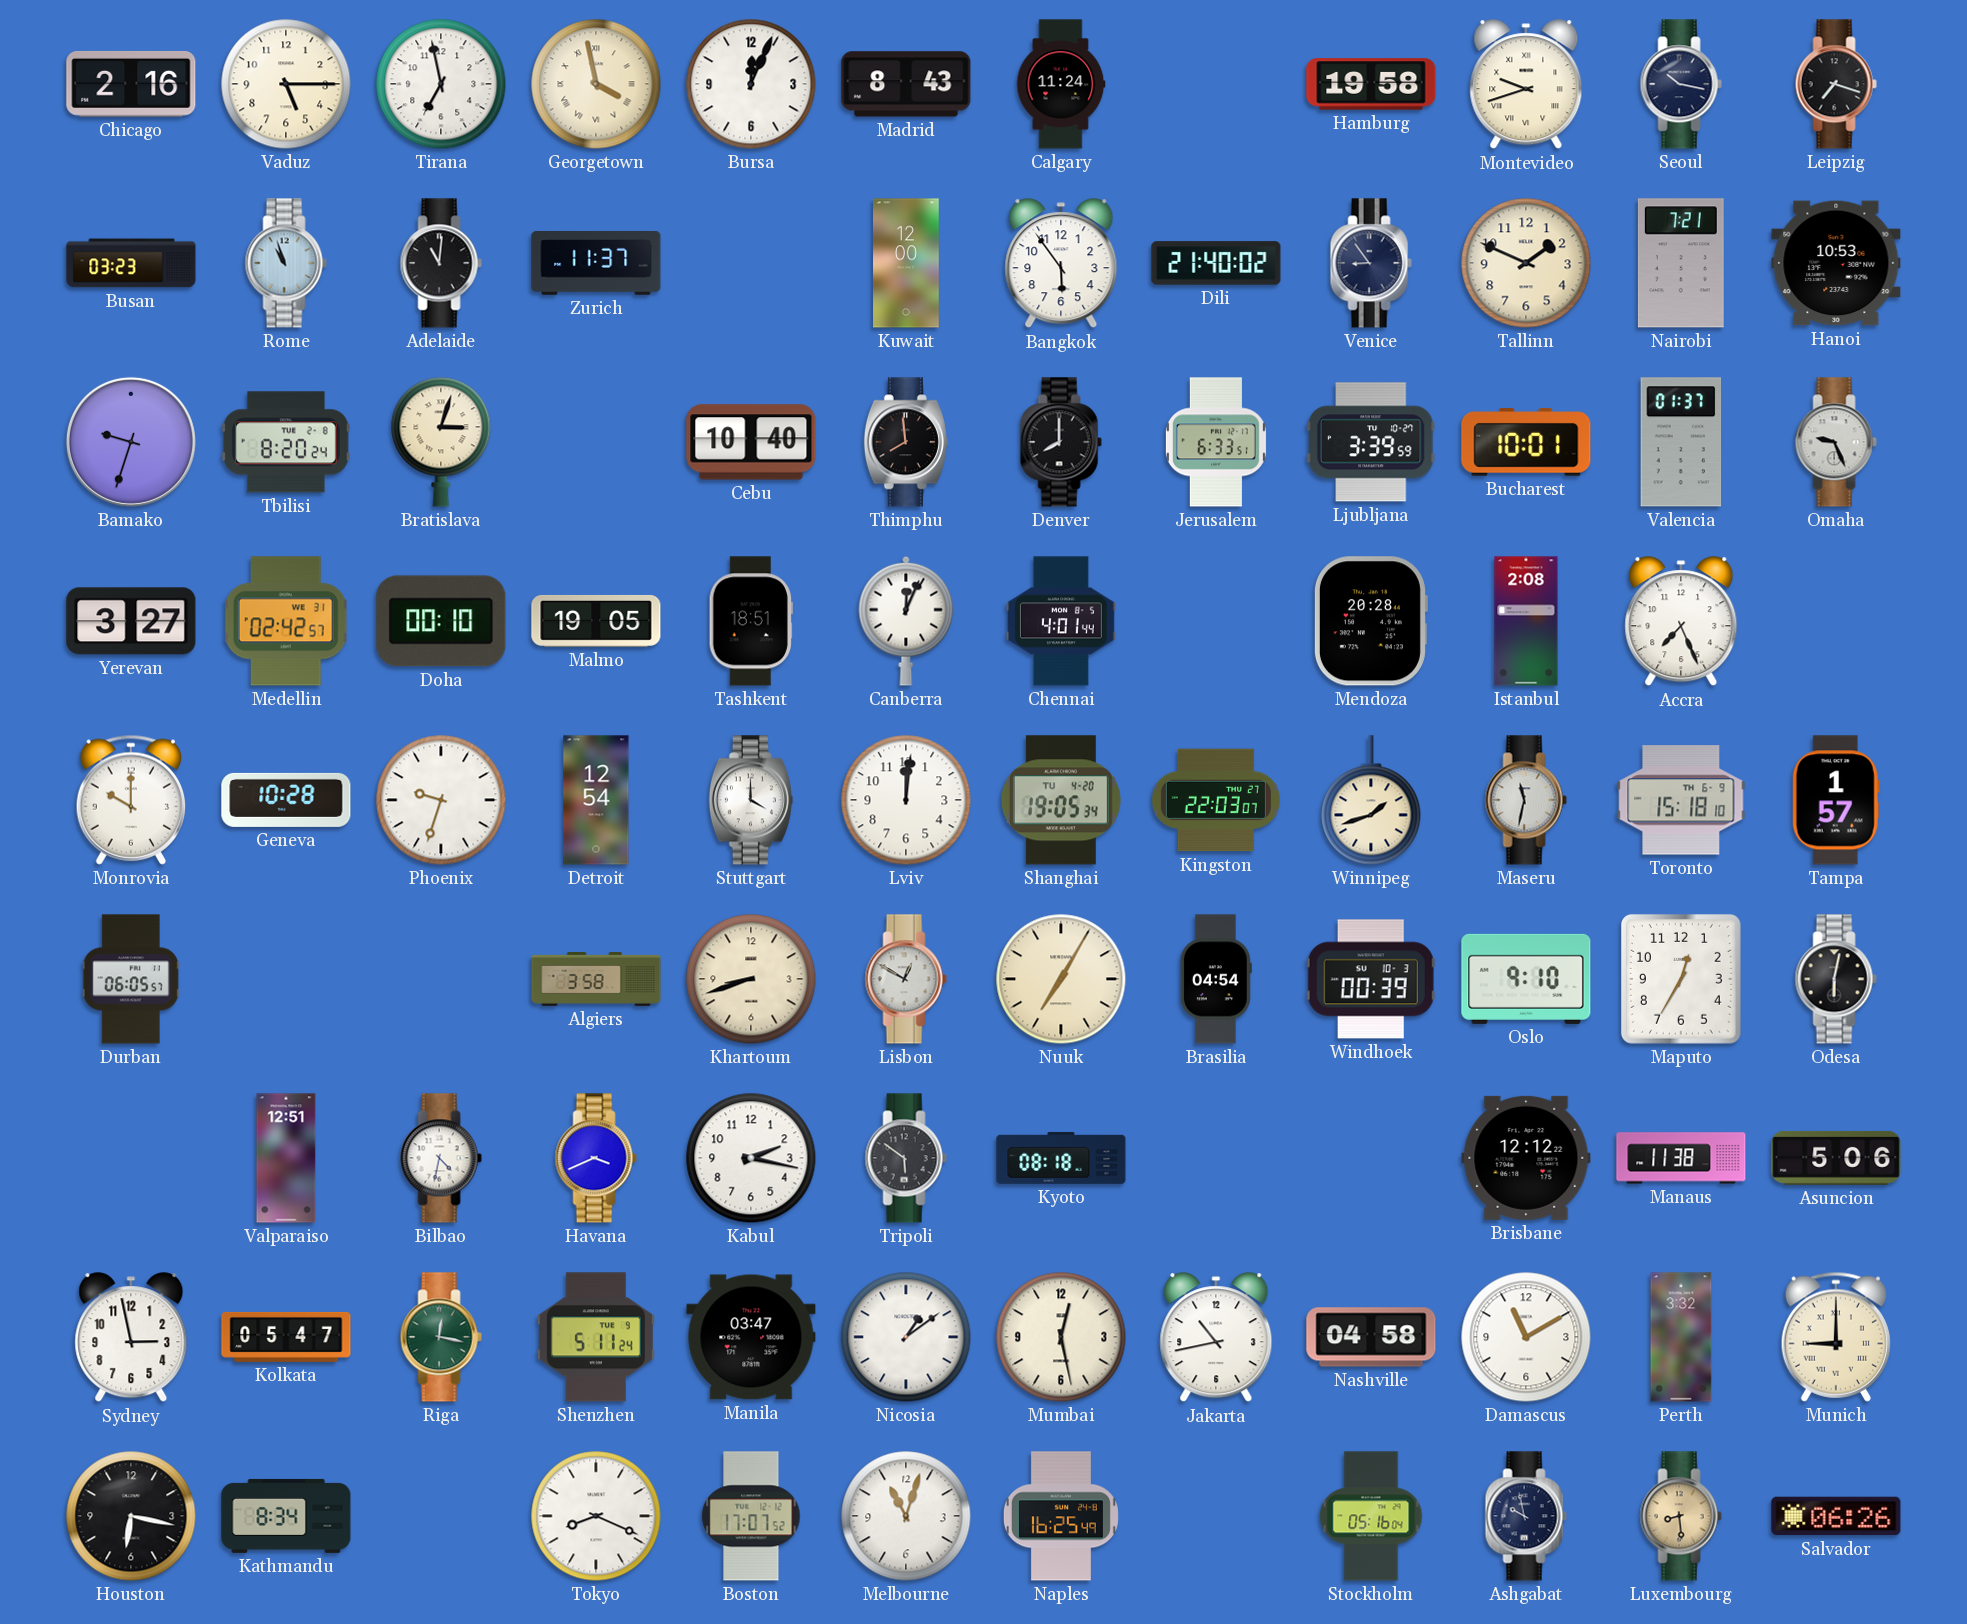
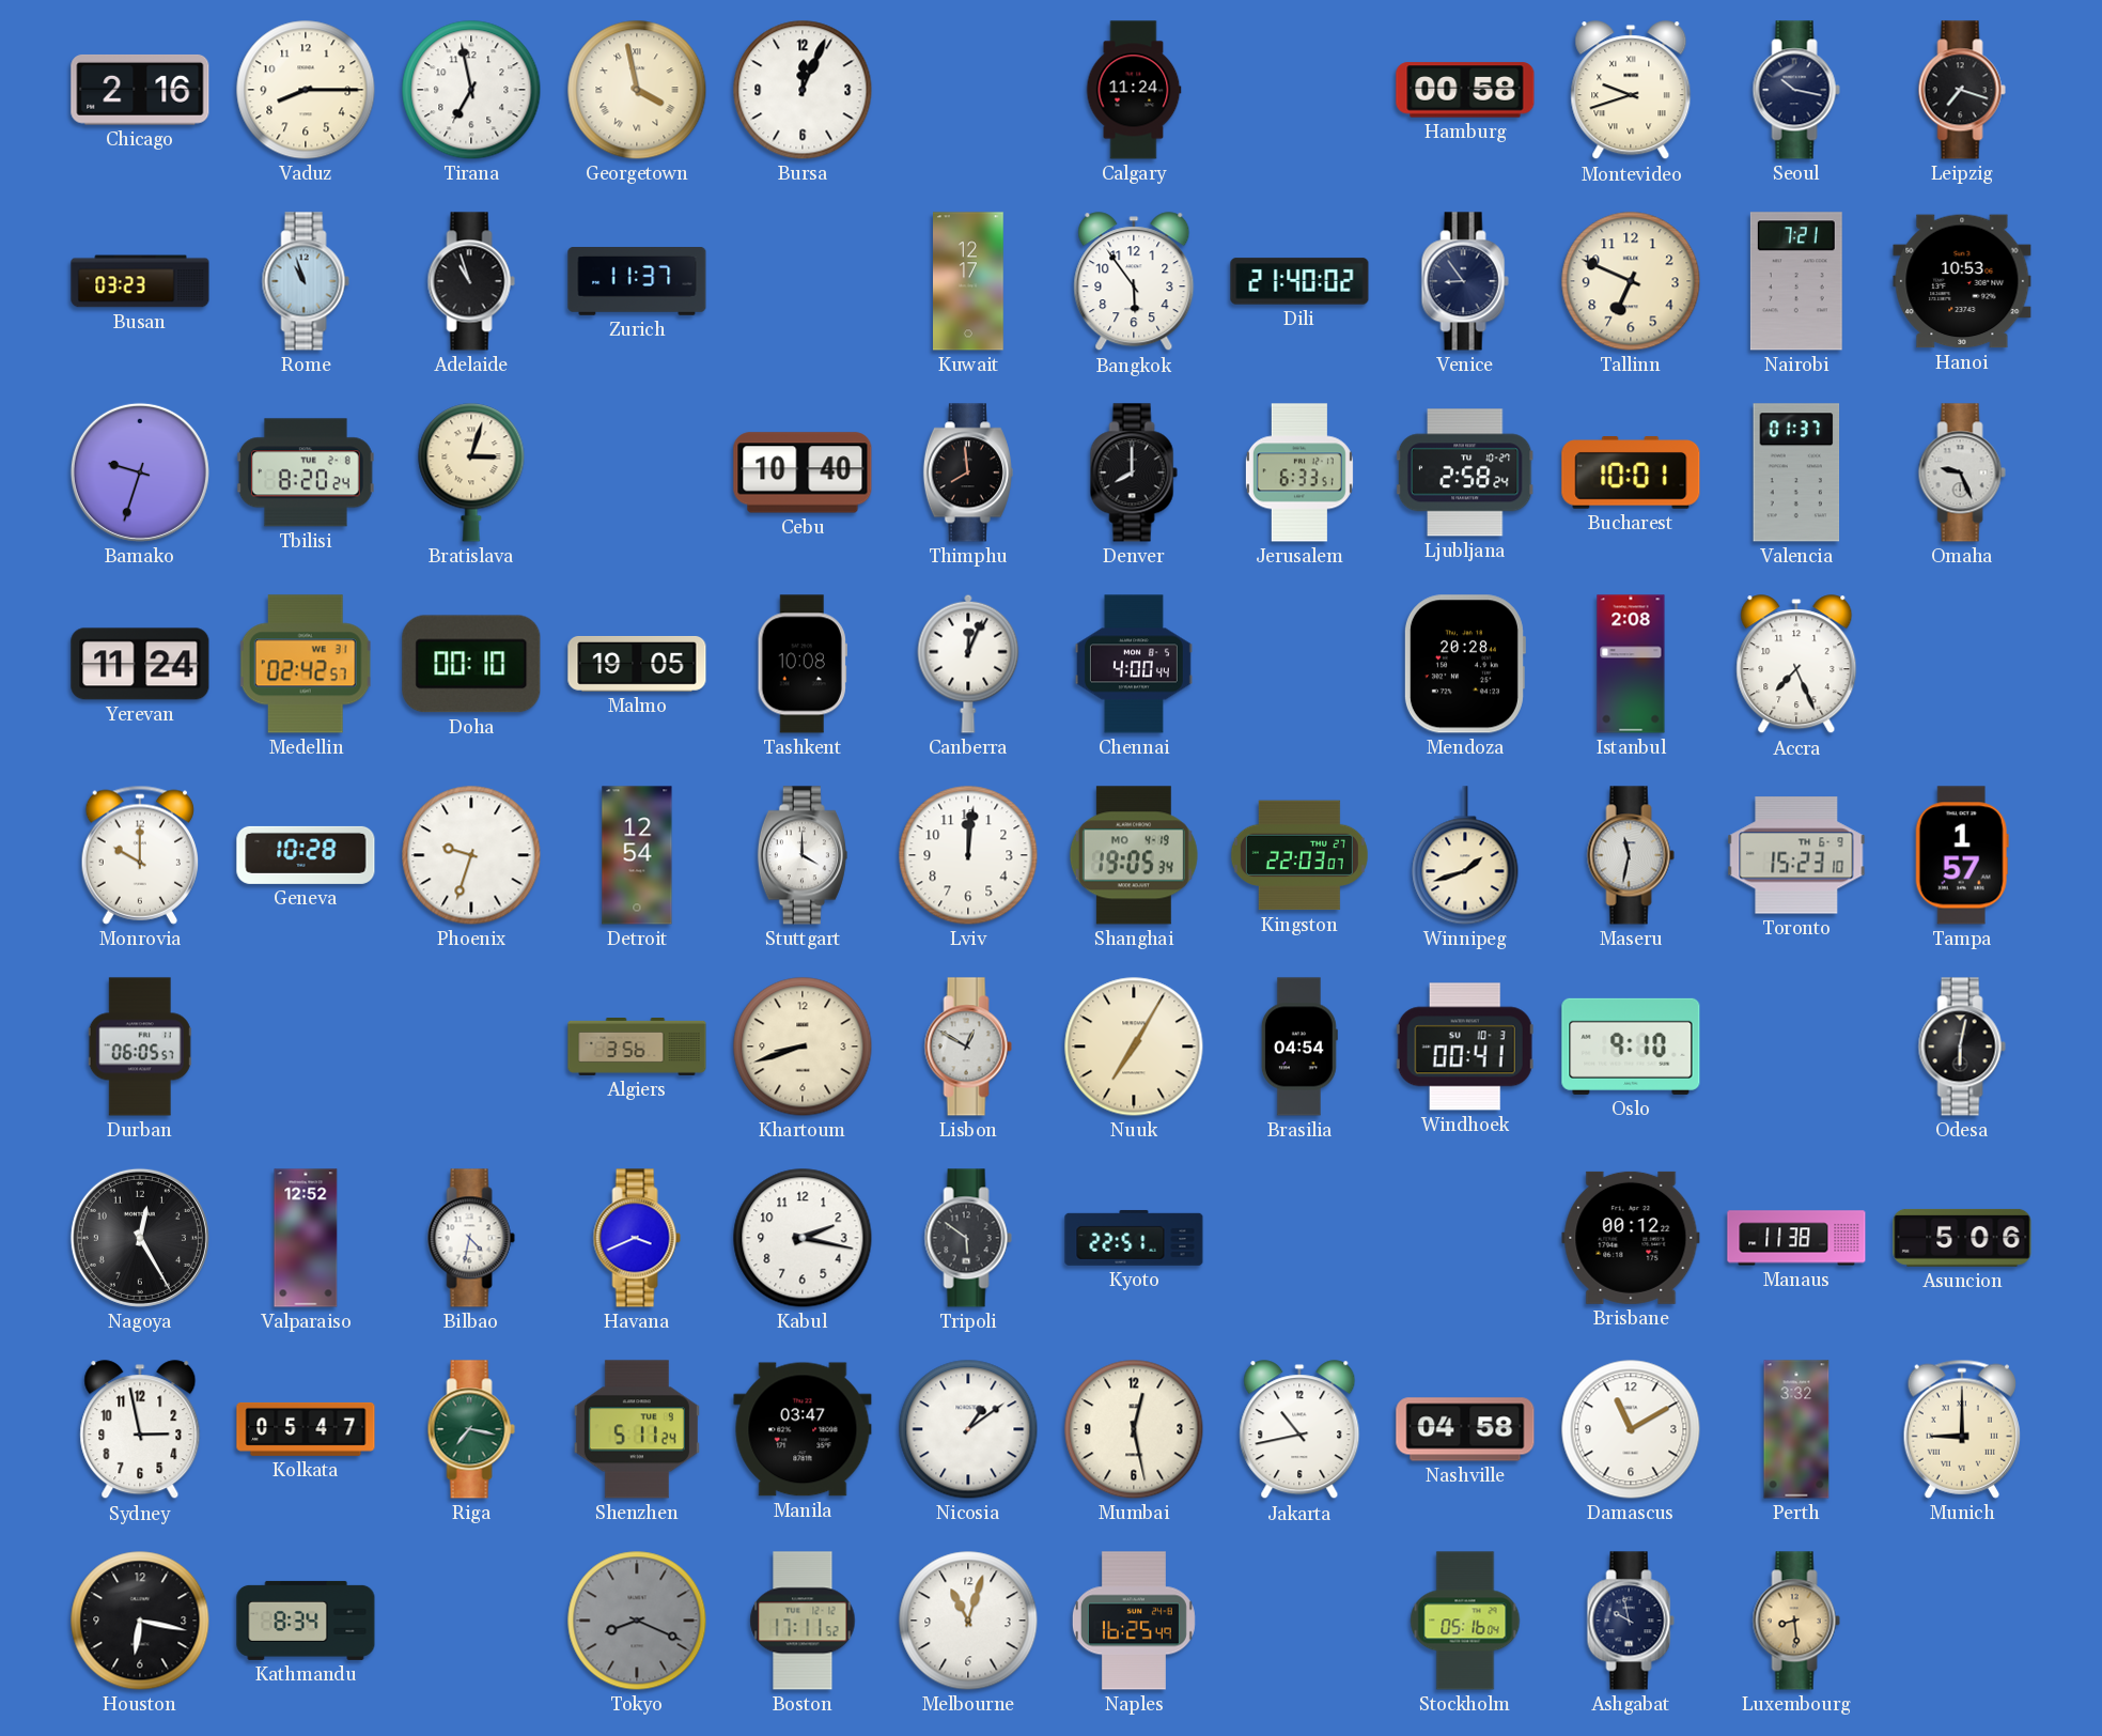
Vaduz: 5:15 -> 8:15 (306, 90)
Madrid: 8:43 -> none (906, 84)
Hamburg: 19:58 -> 00:58 (1465, 90)
Adelaide: 11:01 -> 10:57 (471, 281)
Kuwait: 12:00 -> 12:17 (969, 281)
Tallinn: 1:49 -> 6:49 (1631, 281)
Ljubljana: 3:39 -> 2:58 (1465, 472)
Yerevan: 3:27 -> 11:24 (140, 664)
Tashkent: 18:51 -> 10:08 (803, 664)
Chennai: 4:01 -> 4:00 (1134, 664)
Shanghai date: TU 4-20 -> MO 4-19 (1134, 855)
Toronto: 15:18 -> 15:23 (1796, 855)
Algiers: 3:58 -> 3:56 (637, 1048)
Windhoek: 00:39 -> 00:41 (1465, 1047)
Maputo: 12:35 -> none (1681, 979)
Nagoya: none -> 12:25 (140, 1238)
Valparaiso: 12:51 -> 12:52 (306, 1238)
Kyoto: 08:18 -> 22:51 (1134, 1238)
Brisbane: 12:12 -> 00:12 (1631, 1238)
Riga: 12:17 -> 7:17 (471, 1429)
Tokyo dial: white -> grey (637, 1621)
Boston: 17:07 -> 17:11 (803, 1621)
Salvador: 06:26 -> none (1836, 1516)
